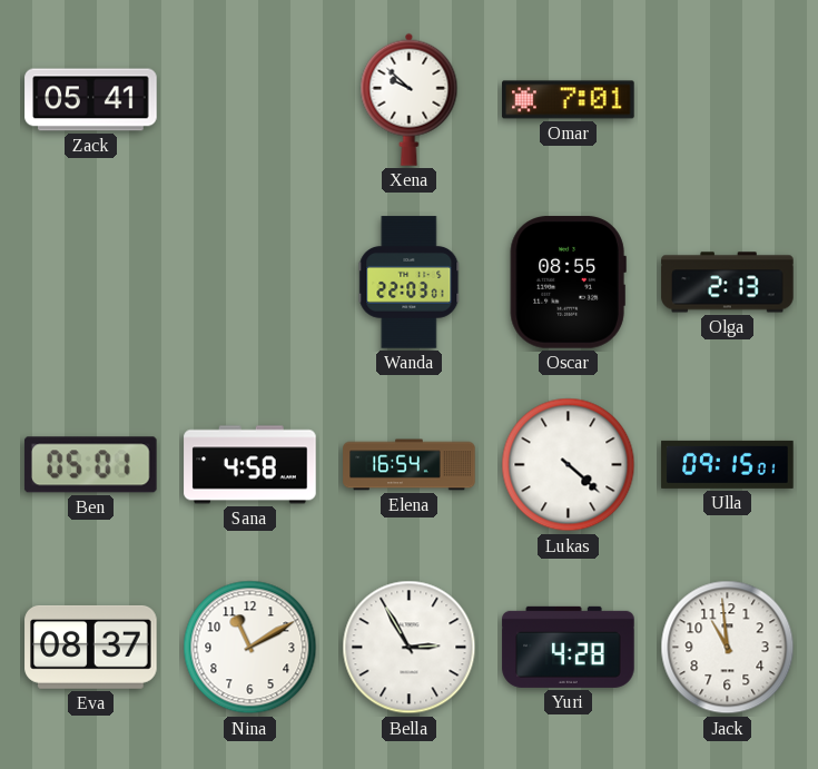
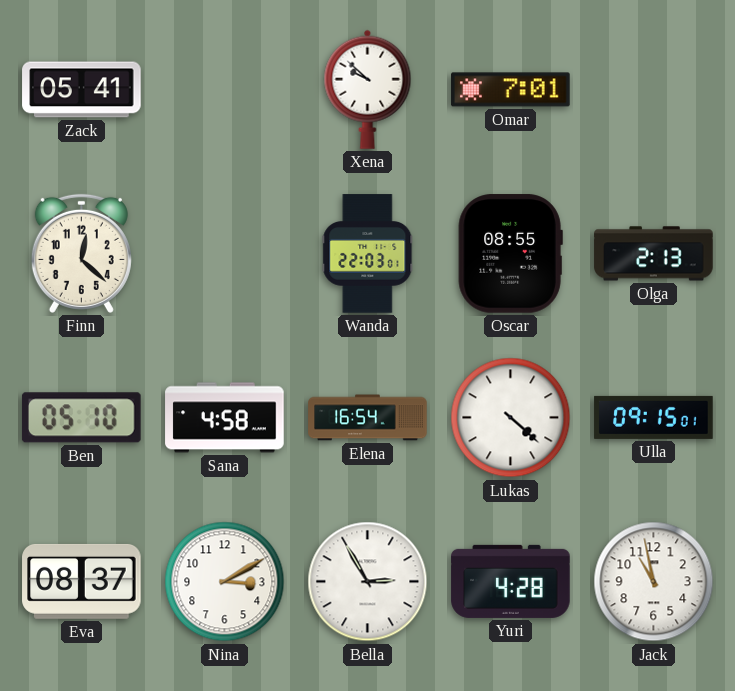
Finn: none -> 12:22 (81, 253)
Ben: 05:01 -> 05:10 (82, 418)
Nina: 11:10 -> 3:10 (225, 582)
Jack: 10:59 -> 10:58 (654, 582)
